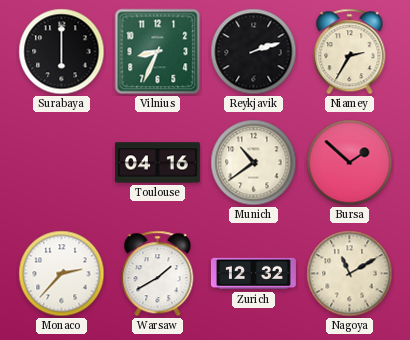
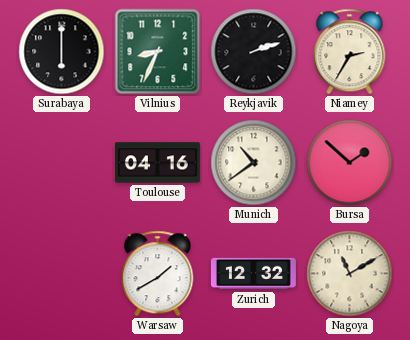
Monaco: 2:37 -> none (62, 274)
